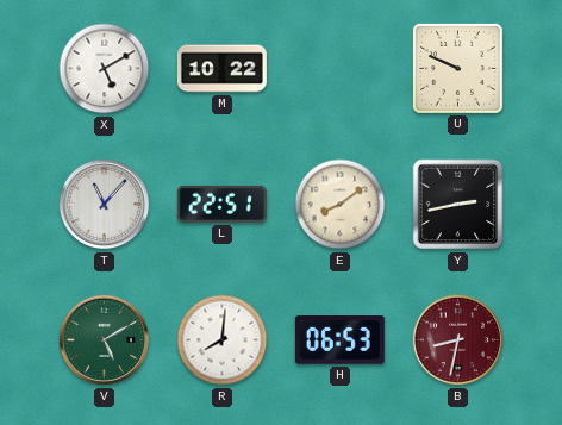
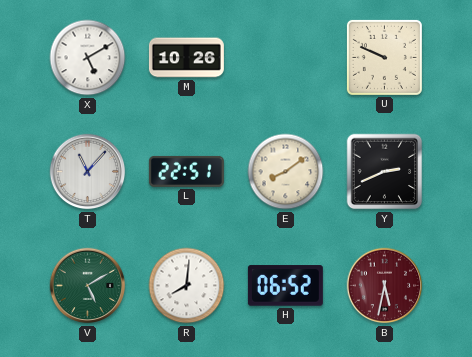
M: 10:22 -> 10:26 (186, 58)
Y: 2:43 -> 2:41 (385, 172)
H: 06:53 -> 06:52 (285, 286)
B: 8:32 -> 5:32 (385, 286)
